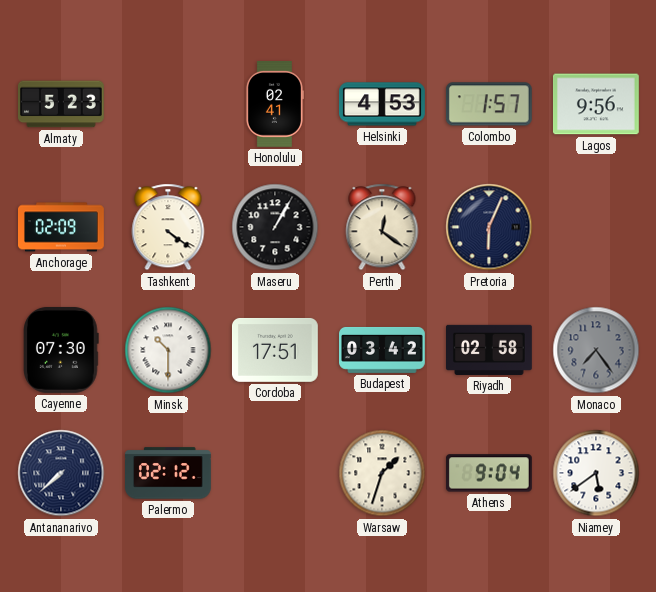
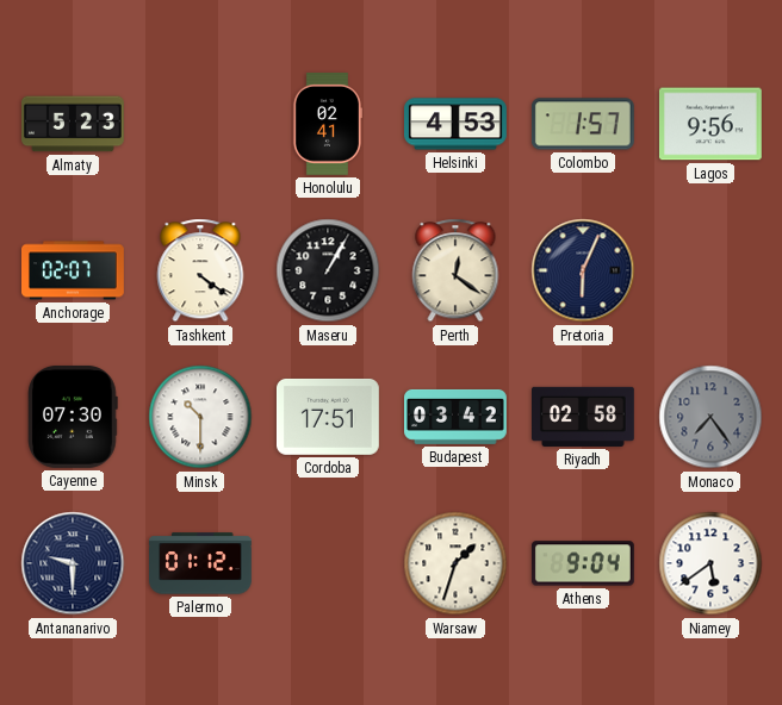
Anchorage: 02:09 -> 02:07 (74, 270)
Antananarivo: 7:38 -> 9:30 (73, 563)
Palermo: 02:12 -> 01:12 (201, 563)
